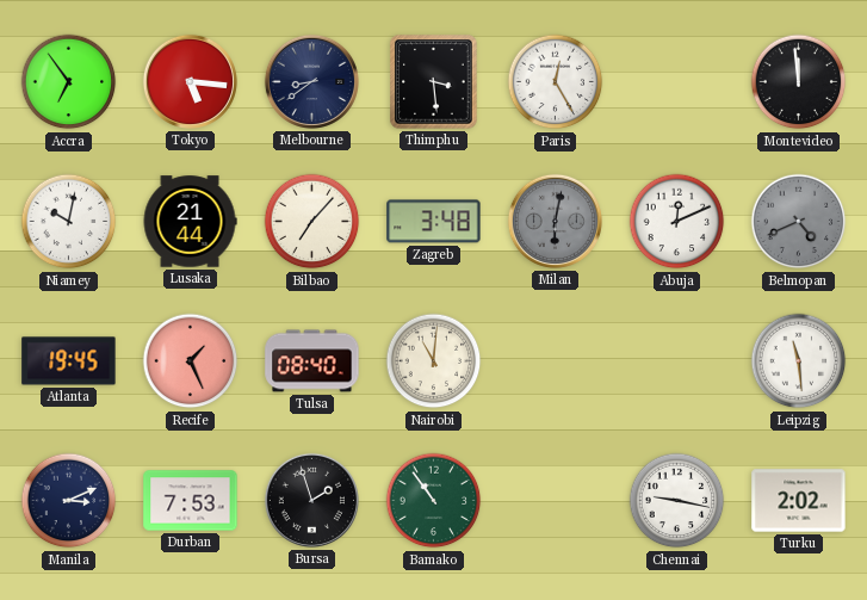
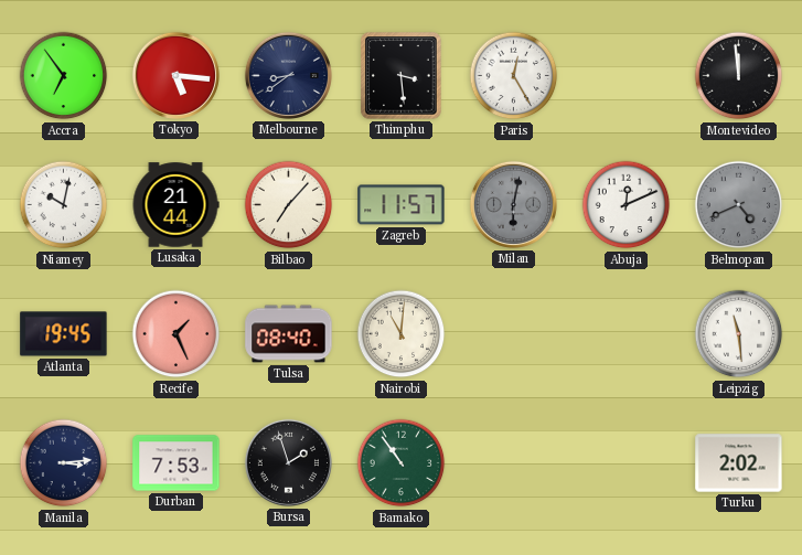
Zagreb: 3:48 -> 11:57 (402, 205)
Manila: 3:11 -> 3:14 (64, 463)
Chennai: 9:17 -> none (677, 501)
